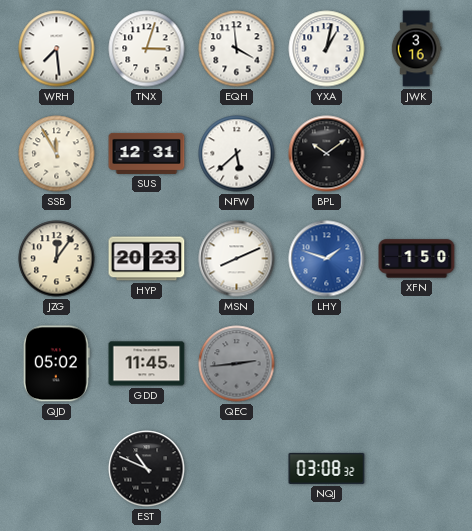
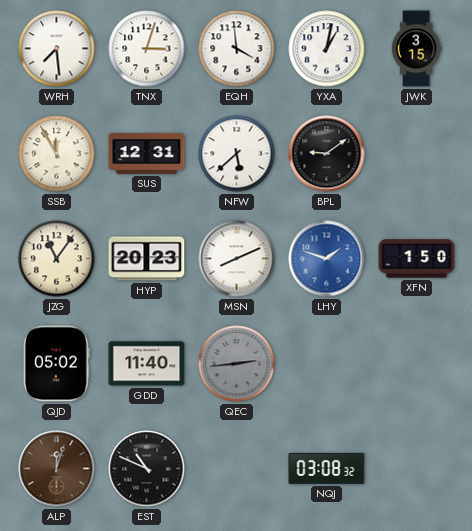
JWK: 3:16 -> 3:15 (416, 49)
BPL: 10:09 -> 9:09 (327, 154)
JZG: 12:06 -> 11:06 (57, 259)
GDD: 11:45 -> 11:40 (147, 364)
ALP: none -> 12:03 (57, 469)
